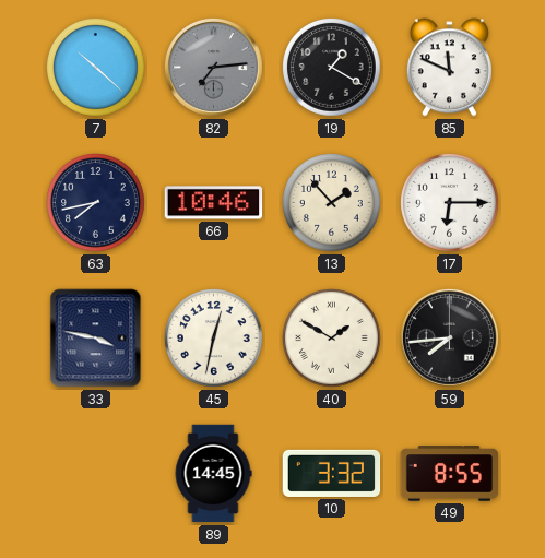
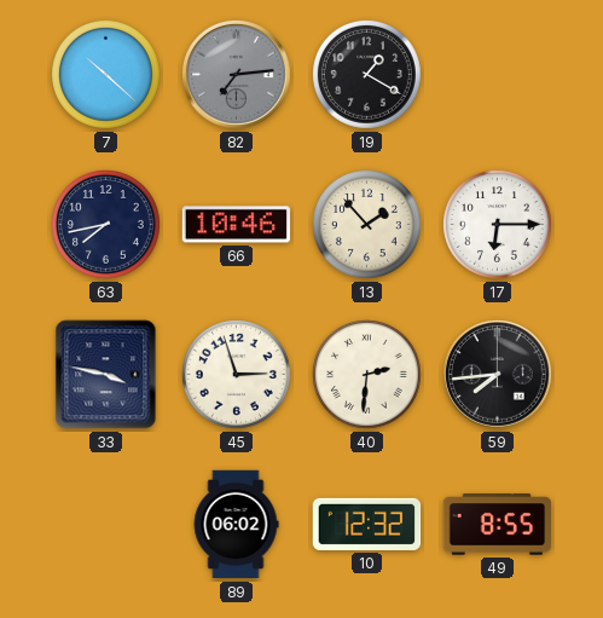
85: 11:49 -> none (449, 68)
45: 12:32 -> 2:57 (237, 375)
40: 1:50 -> 2:31 (367, 375)
89: 14:45 -> 06:02 (236, 525)
10: 3:32 -> 12:32 (367, 524)
